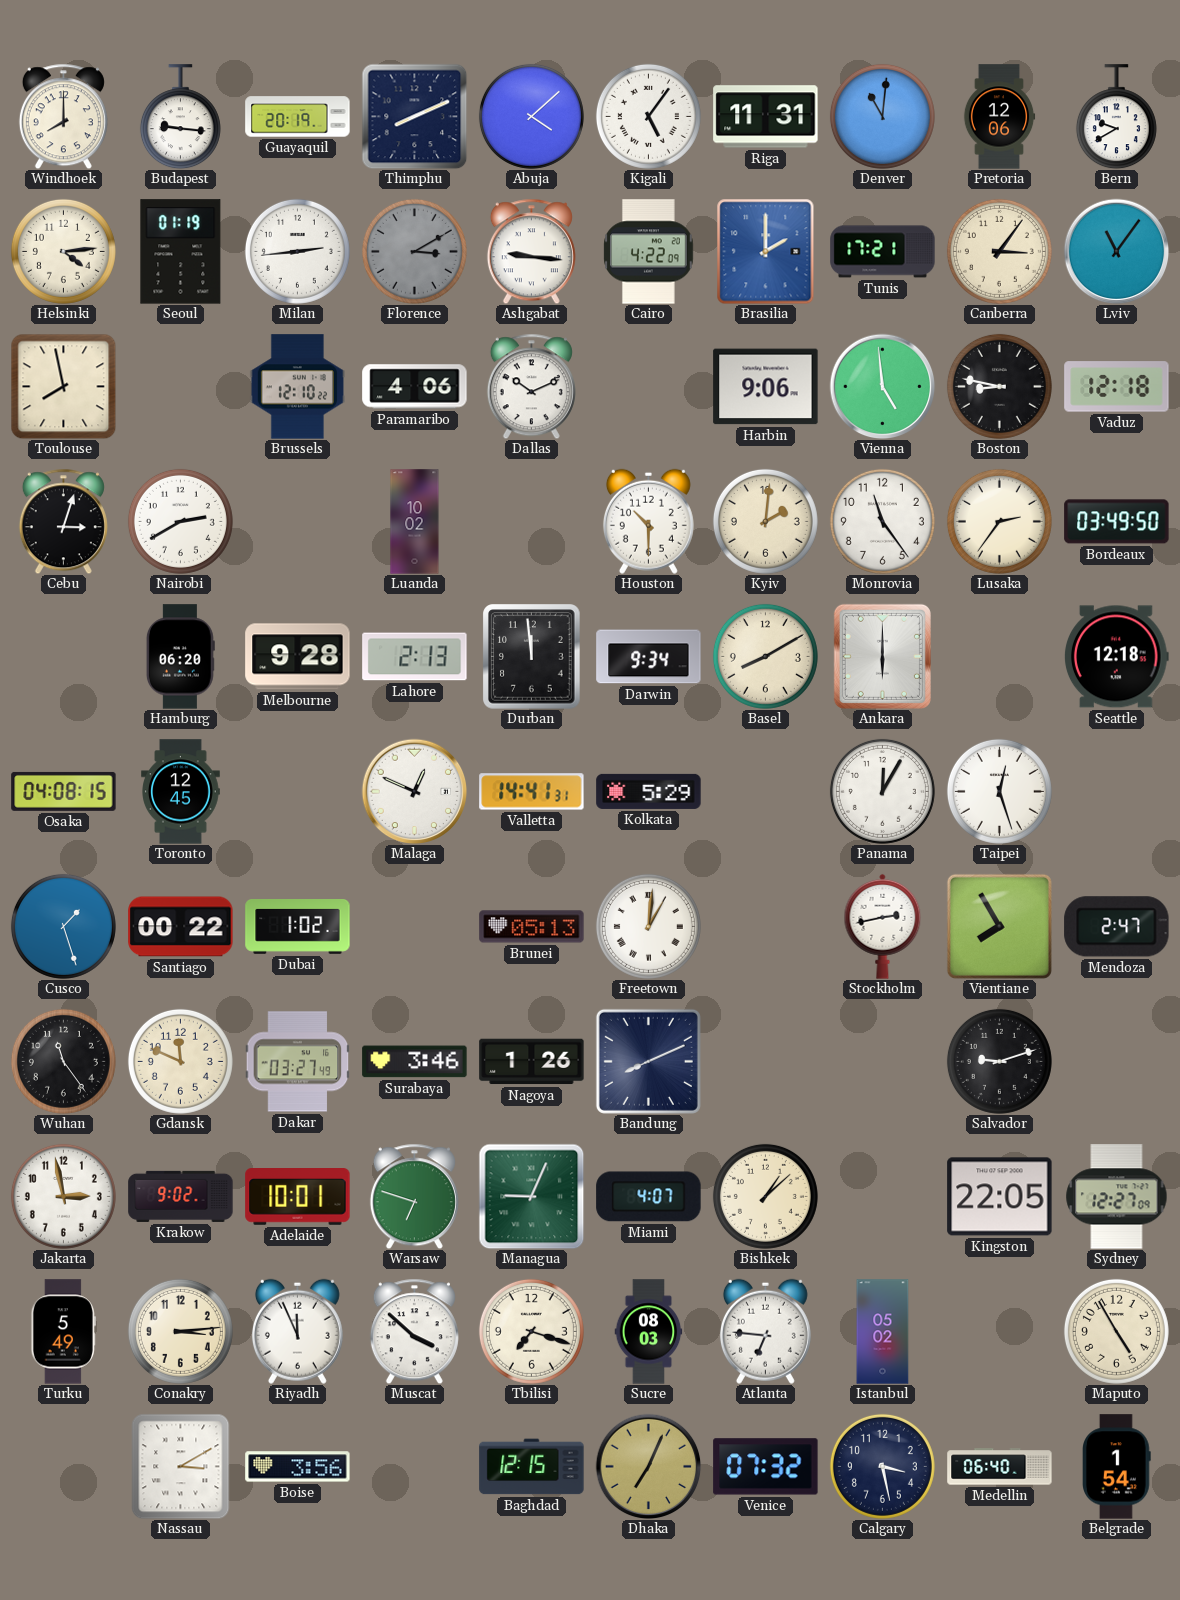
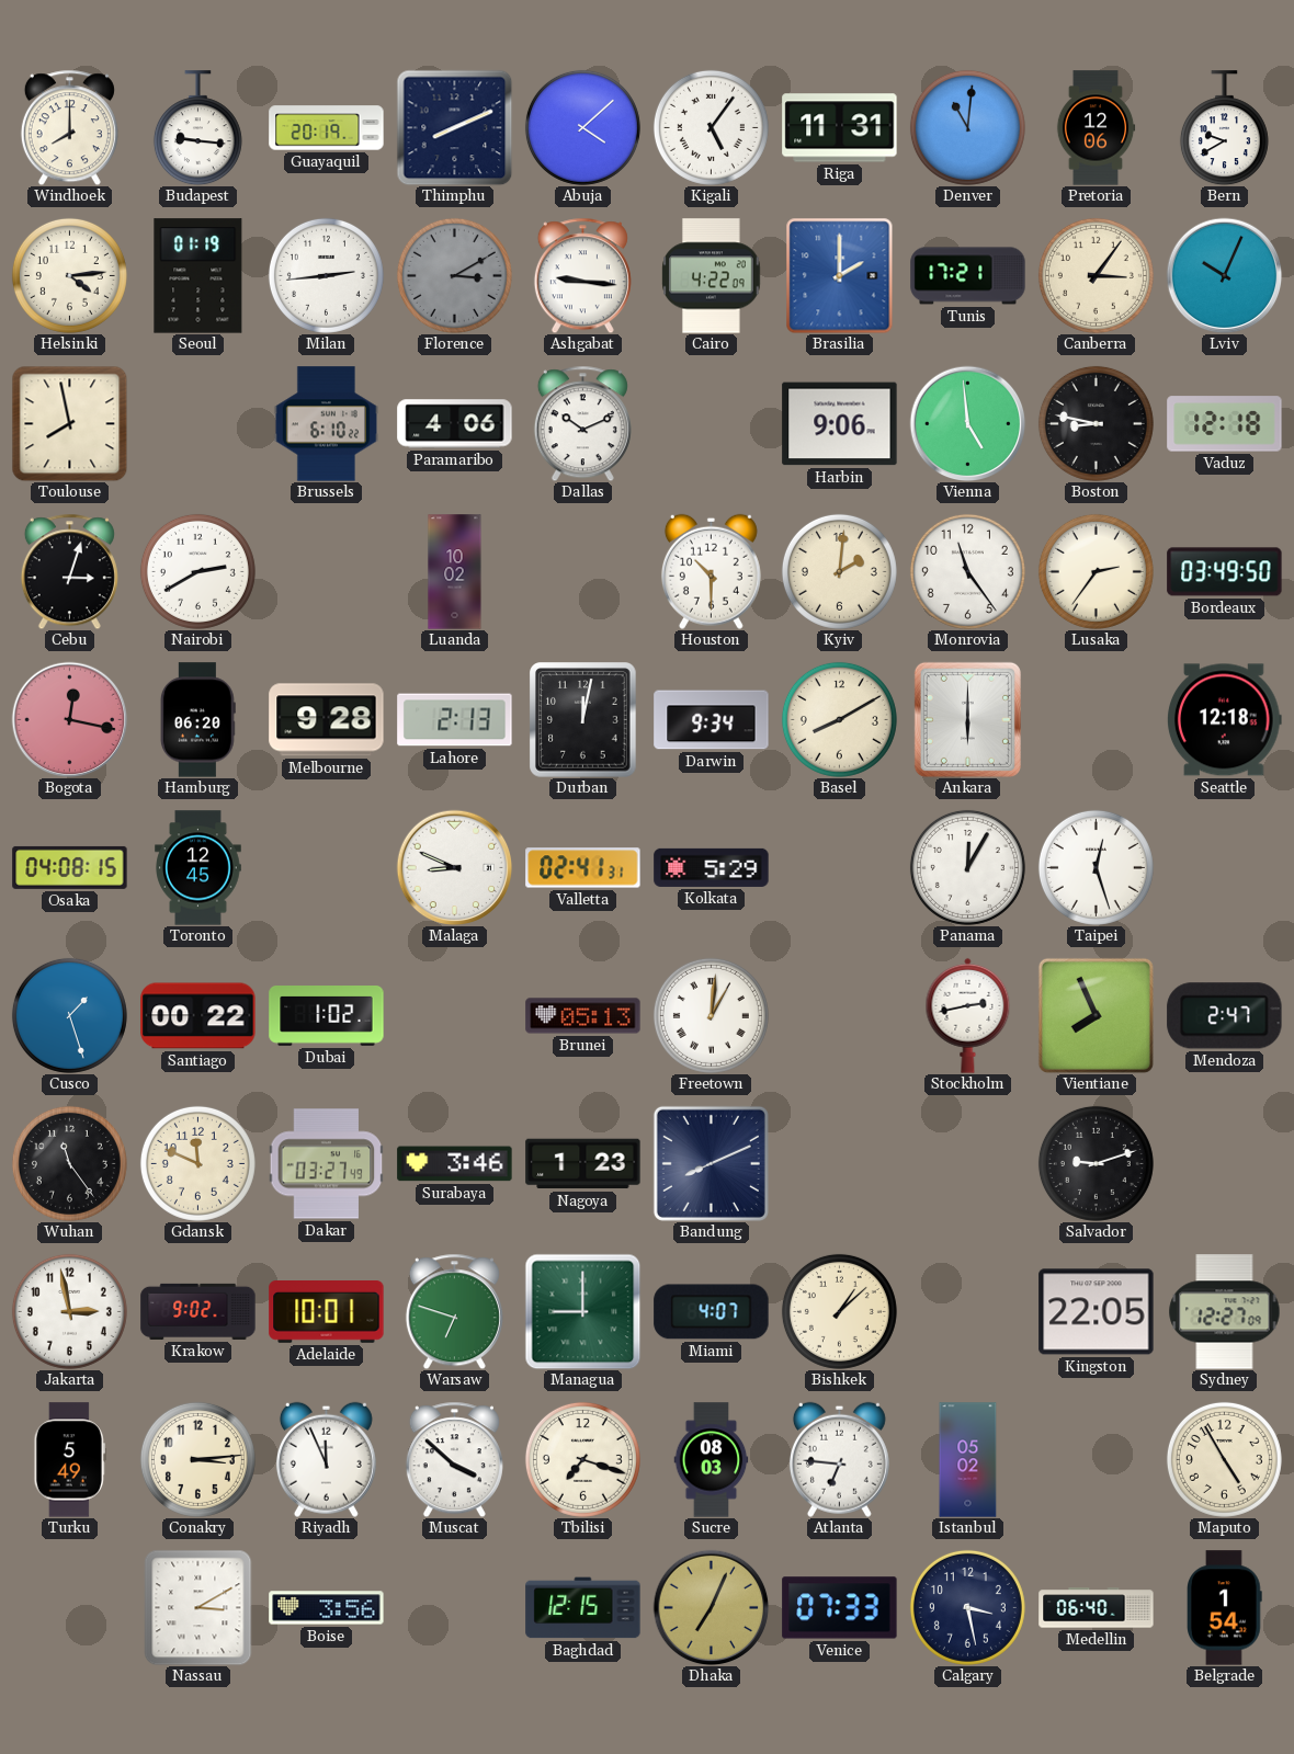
Lviv: 11:06 -> 10:04 (1224, 275)
Brussels: 12:10 -> 6:10 (326, 424)
Bogota: none -> 12:17 (69, 719)
Durban: 11:59 -> 12:02 (583, 720)
Malaga: 12:49 -> 8:49 (454, 867)
Valletta: 14:41 -> 02:41 (583, 868)
Vientiane: 7:55 -> 7:56 (1096, 1015)
Nagoya: 1:26 -> 1:23 (583, 1164)
Managua: 9:04 -> 9:00 (582, 1311)
Venice: 07:32 -> 07:33 (840, 1608)
